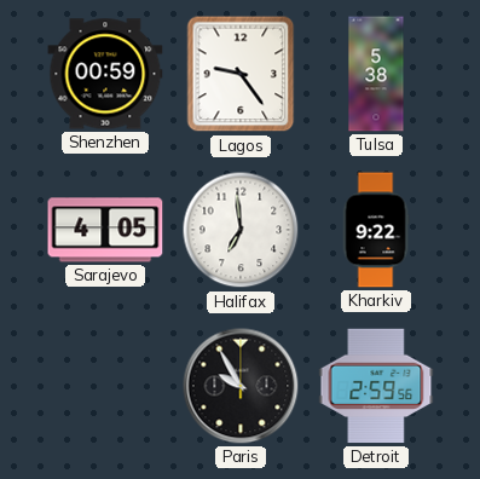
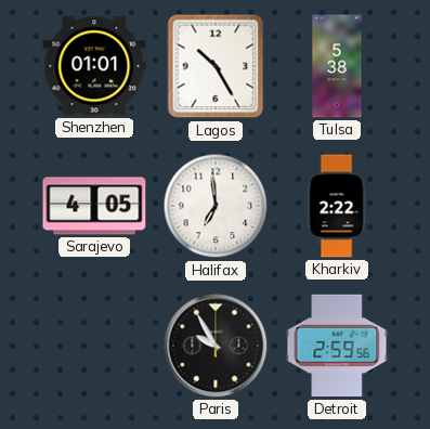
Shenzhen: 00:59 -> 01:01 (94, 66)
Lagos: 9:24 -> 10:25 (216, 66)
Kharkiv: 9:22 -> 2:22 (337, 206)
